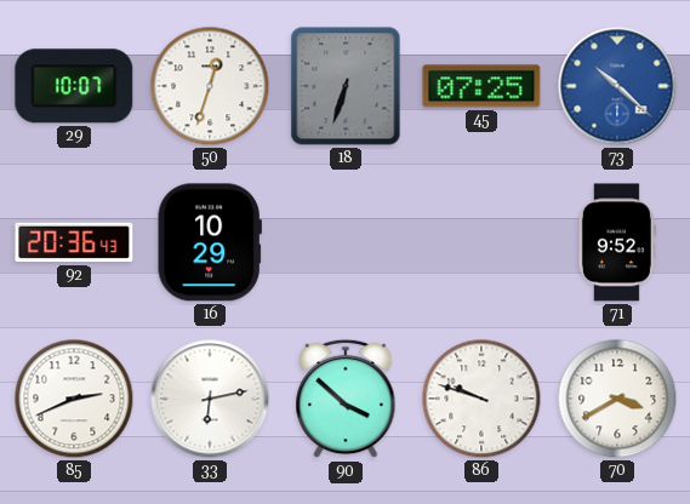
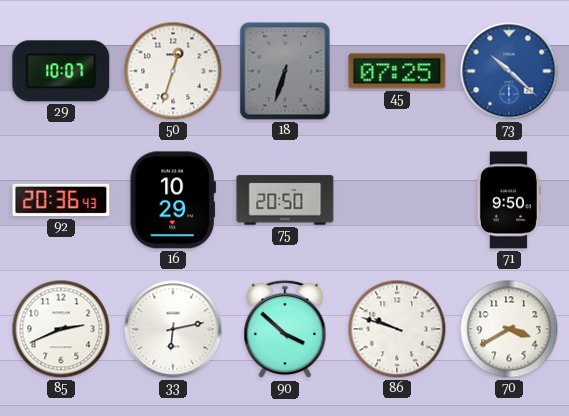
75: none -> 20:50 (285, 200)
71: 9:52 -> 9:50 (509, 200)
